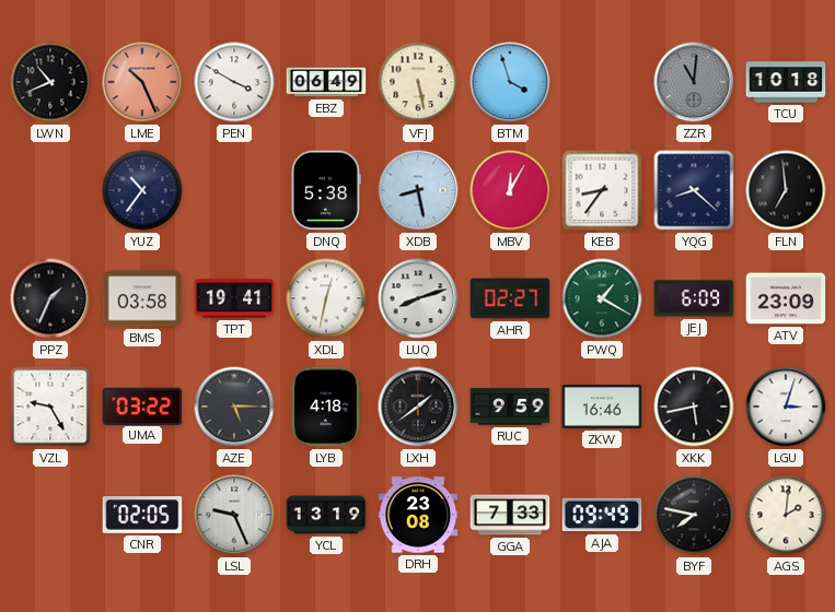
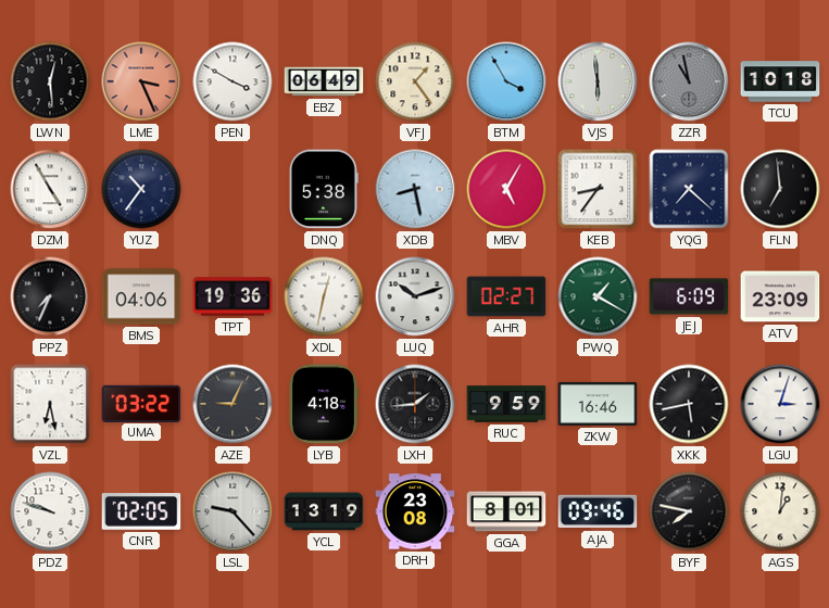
LWN: 10:41 -> 12:29 (50, 81)
LME: 10:26 -> 3:26 (141, 81)
VFJ: 5:28 -> 1:24 (415, 81)
BTM: 3:57 -> 3:55 (506, 81)
VJS: none -> 5:59 (598, 81)
ZZR: 11:01 -> 10:58 (689, 81)
DZM: none -> 4:55 (50, 189)
MBV: 12:05 -> 5:05 (506, 189)
YQG: 8:22 -> 7:22 (689, 189)
PPZ: 1:34 -> 7:34 (50, 296)
BMS: 03:58 -> 04:06 (141, 296)
TPT: 19:41 -> 19:36 (233, 296)
LUQ: 8:12 -> 10:12 (415, 296)
VZL: 9:25 -> 6:28 (50, 404)
AZE: 5:15 -> 9:04 (233, 404)
LXH: 1:39 -> 1:44 (415, 404)
PDZ: none -> 9:48 (50, 511)
LSL: 9:26 -> 9:23 (233, 511)
GGA: 7:33 -> 8:01 (506, 511)
AJA: 09:49 -> 09:46 (598, 511)
AGS: 2:01 -> 1:01 (780, 511)
